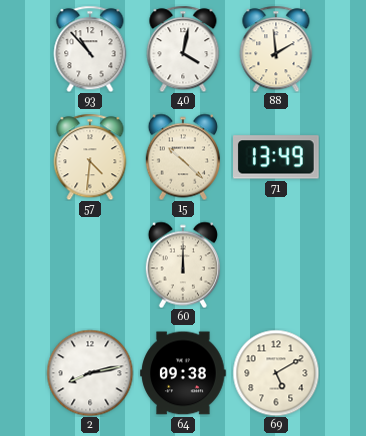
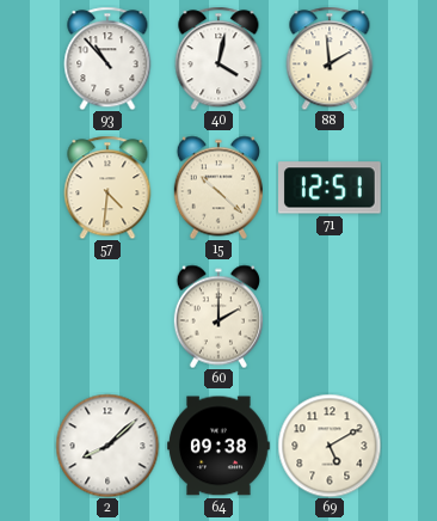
71: 13:49 -> 12:51 (331, 188)
60: 12:00 -> 2:00 (219, 317)
2: 8:13 -> 8:08 (107, 446)
